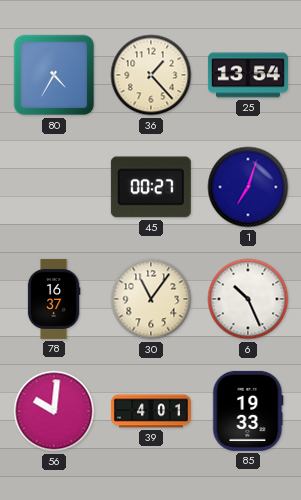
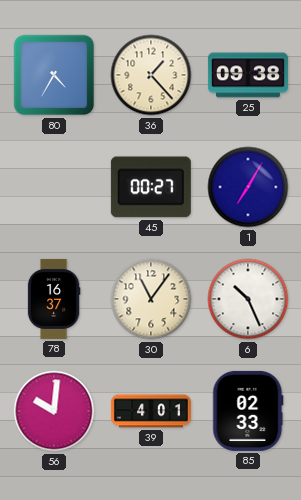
25: 13:54 -> 09:38 (248, 75)
1: 7:03 -> 7:05 (248, 187)
85: 19:33 -> 02:33 (248, 411)
